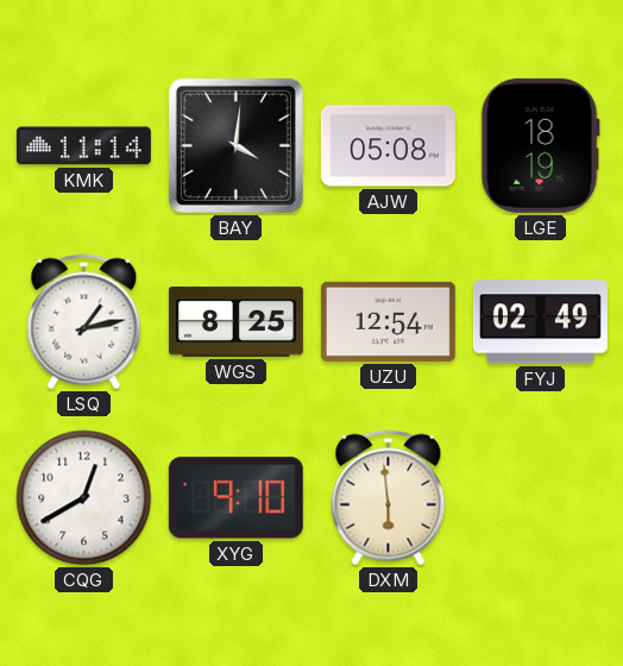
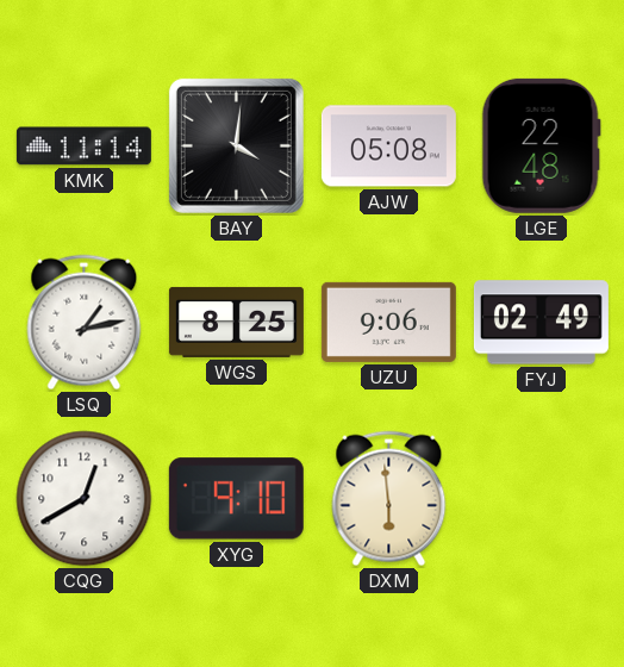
LGE: 18:19 -> 22:48 (541, 145)
UZU: 12:54 -> 9:06 (388, 322)
